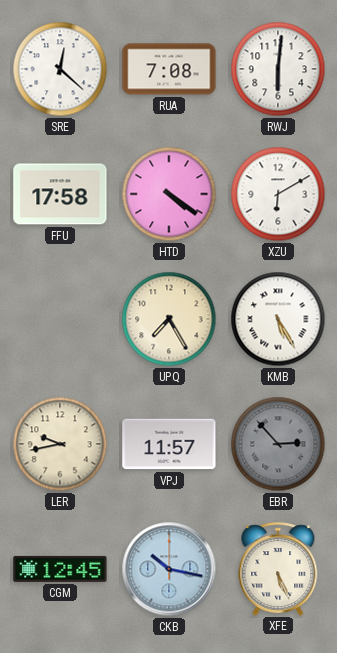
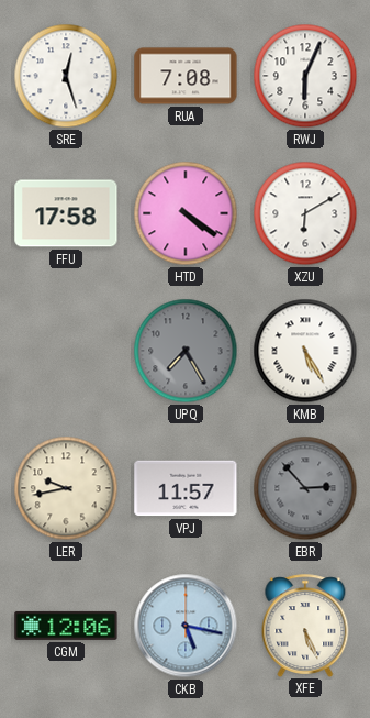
SRE: 12:22 -> 12:27 (66, 76)
RWJ: 6:01 -> 6:04 (305, 76)
UPQ dial: cream -> grey (186, 351)
CGM: 12:45 -> 12:06 (66, 626)
CKB: 10:17 -> 5:17 (186, 626)
